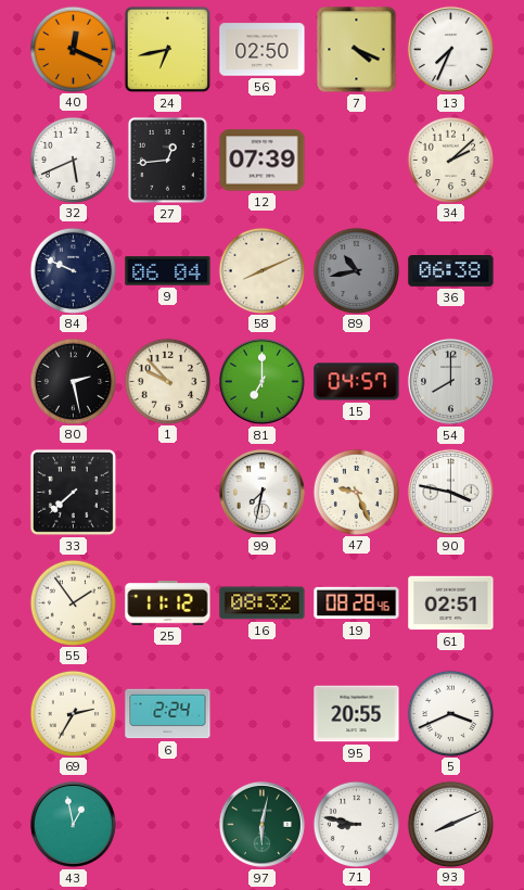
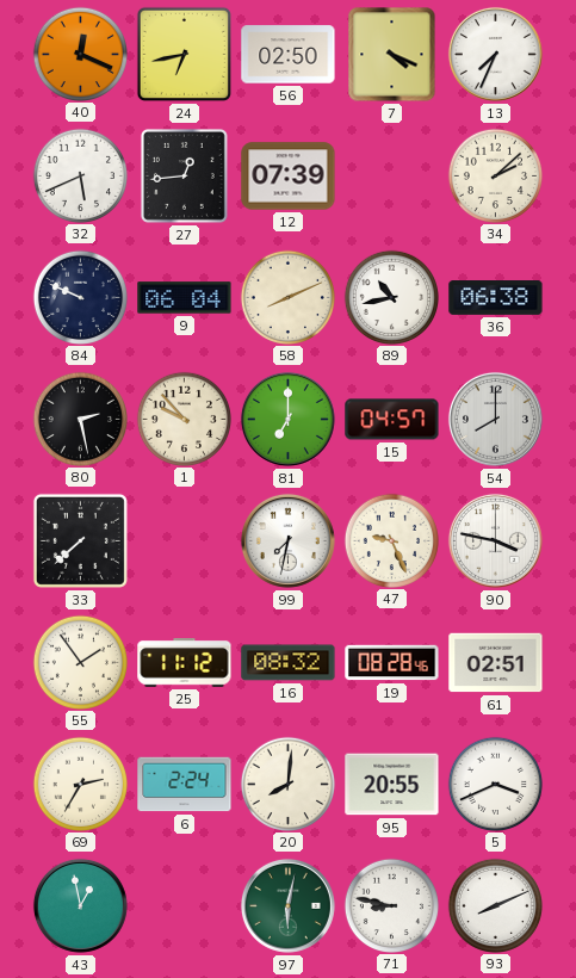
89 dial: grey -> white (391, 297)
20: none -> 8:01 (287, 784)
